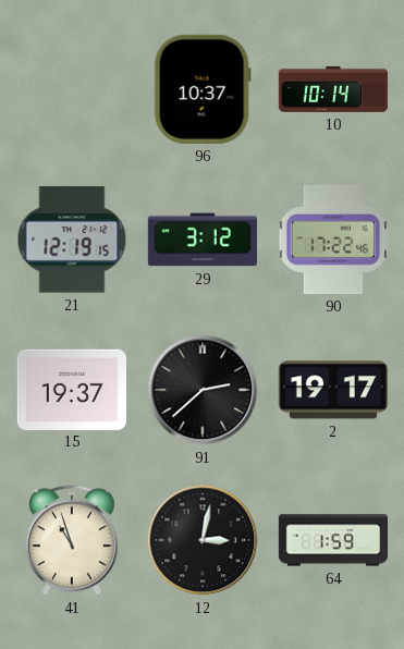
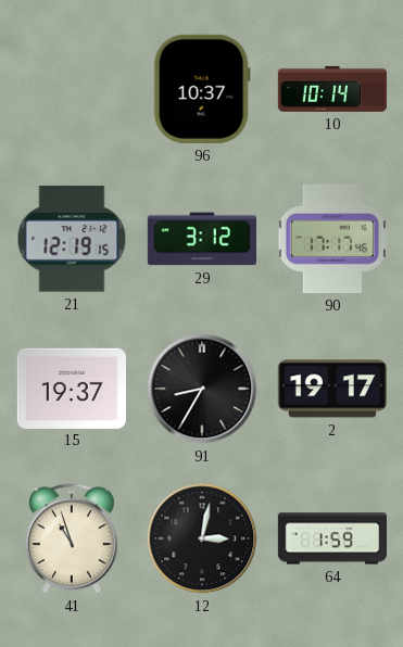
90: 17:22 -> 17:17 (331, 239)
91: 2:38 -> 8:35 (202, 389)
